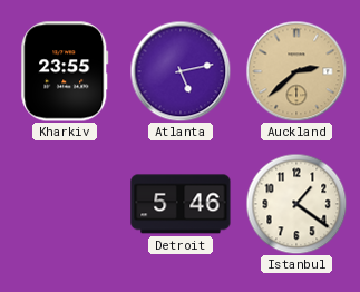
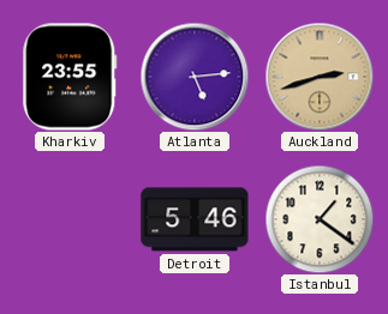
Atlanta: 5:13 -> 5:14 (195, 77)
Auckland: 2:38 -> 2:42 (320, 77)
